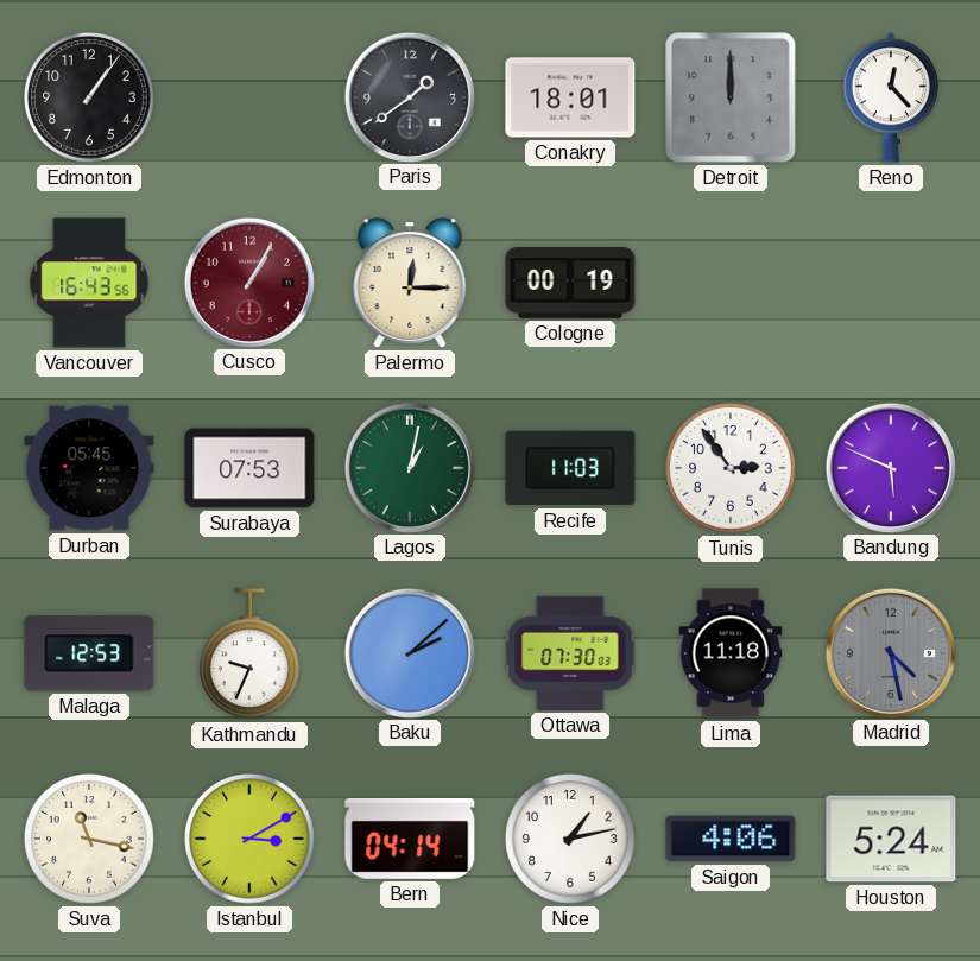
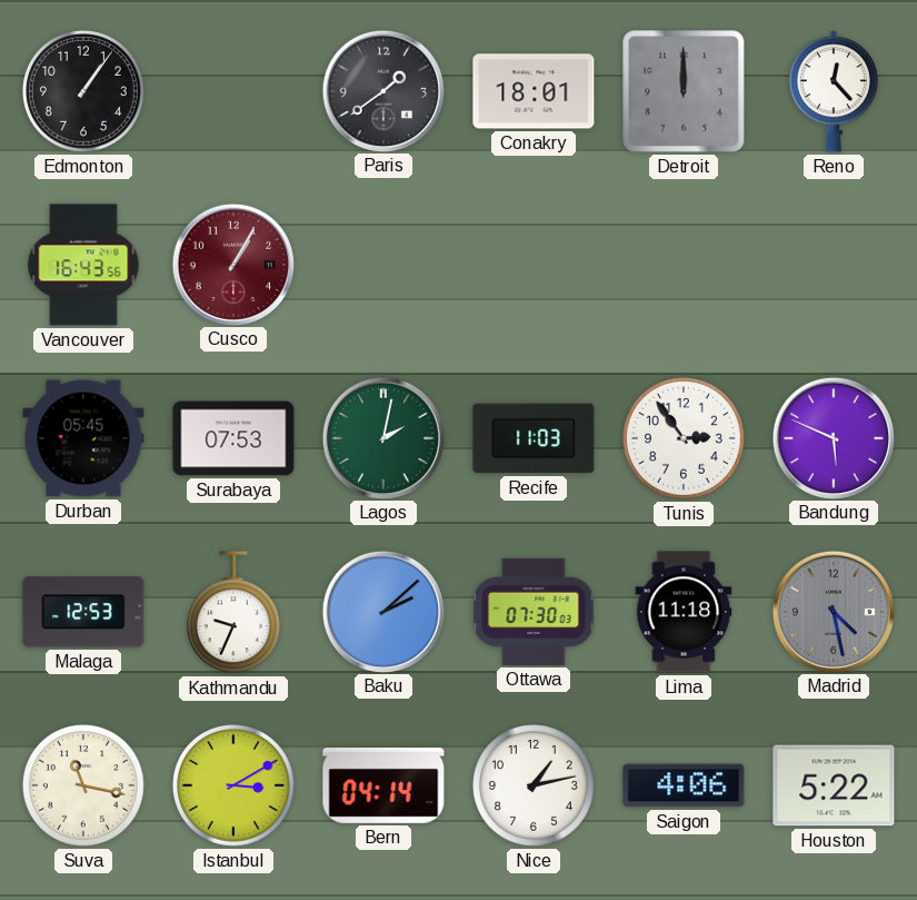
Palermo: 12:15 -> none (410, 283)
Cologne: 00:19 -> none (570, 283)
Lagos: 1:02 -> 2:02 (382, 437)
Houston: 5:24 -> 5:22 (834, 785)
